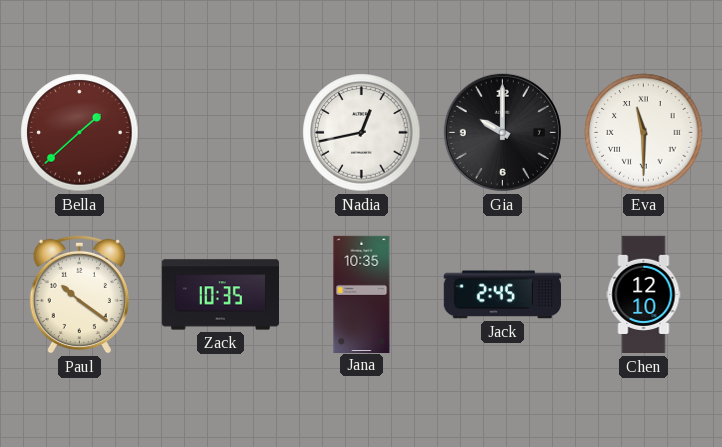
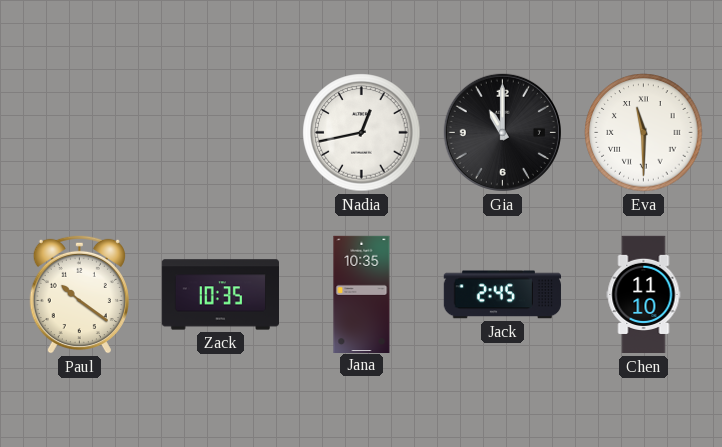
Bella: 1:38 -> none (80, 133)
Gia: 10:00 -> 11:00 (502, 132)
Chen: 12:10 -> 11:10 (644, 295)
